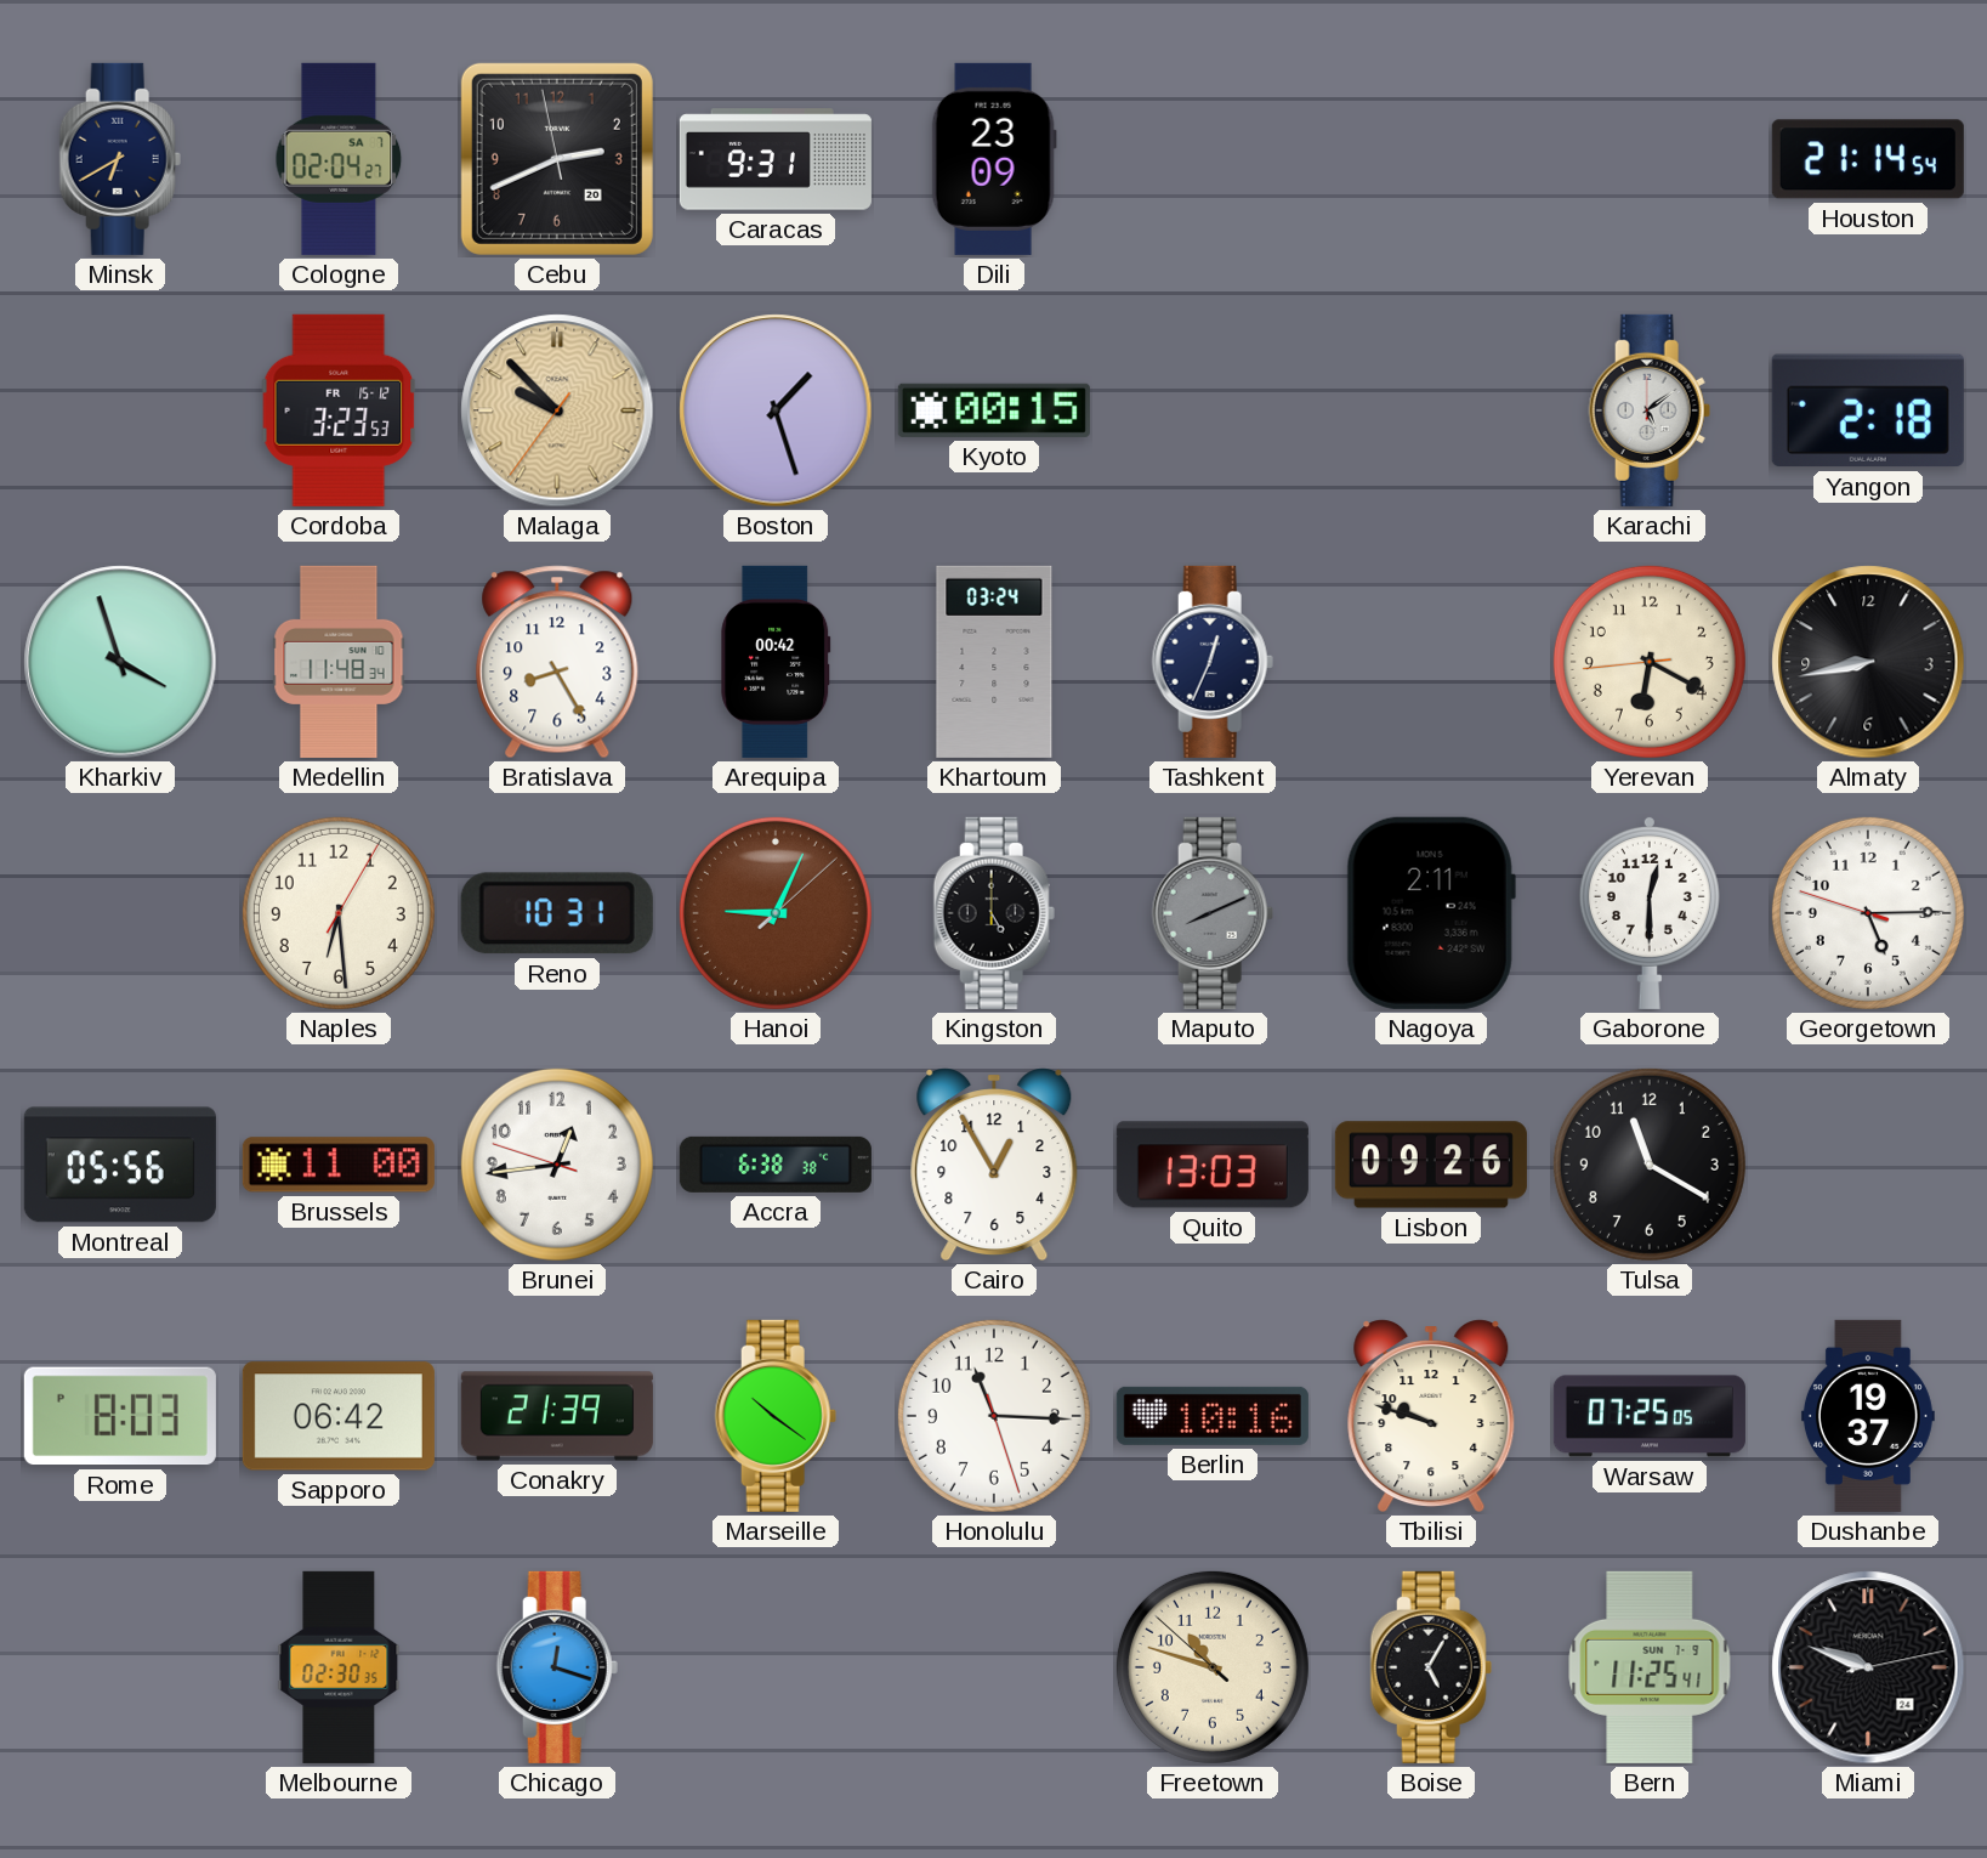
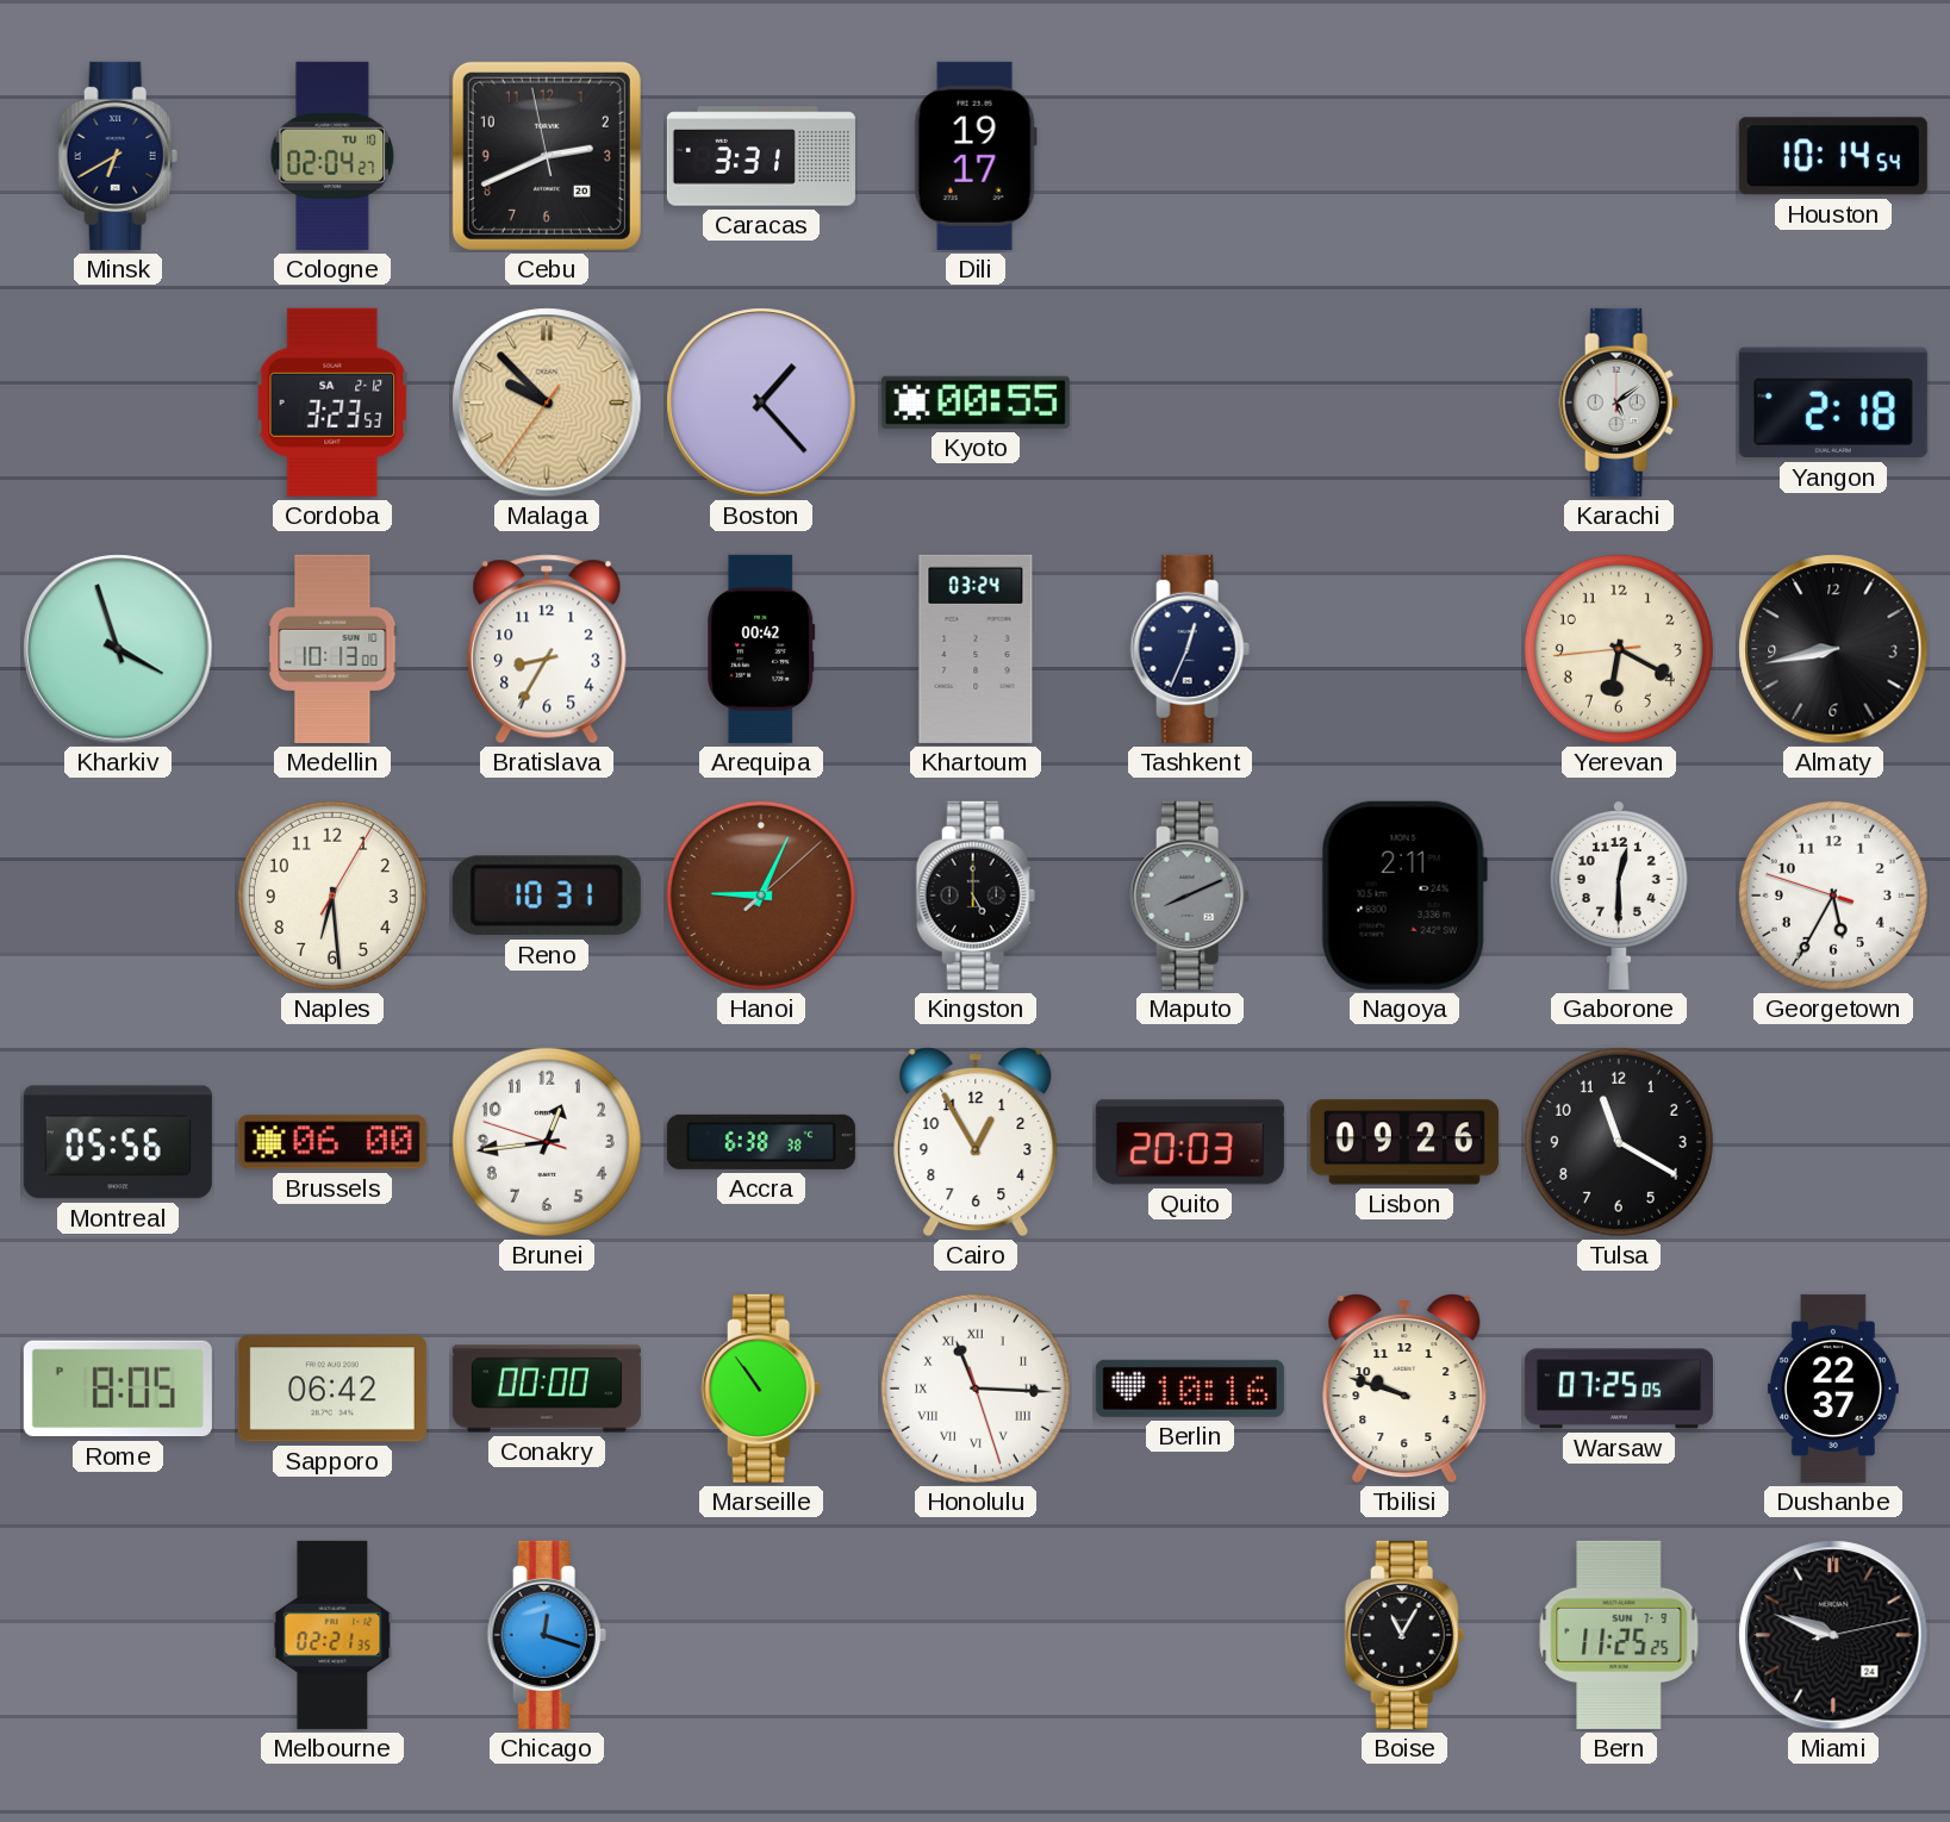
Cologne date: SA 7 -> TU 10 (332, 156)
Caracas: 9:31 -> 3:31 (761, 156)
Dili: 23:09 -> 19:17 (976, 156)
Houston: 21:14 -> 10:14 (1833, 156)
Cordoba date: FR 15-12 -> SA 2-12 (332, 403)
Boston: 1:27 -> 1:23 (761, 403)
Kyoto: 00:15 -> 00:55 (976, 403)
Medellin: 11:48 -> 10:13 (332, 649)
Bratislava: 8:25 -> 8:35 (547, 649)
Georgetown: 5:14 -> 5:34 (1833, 896)
Brussels: 11:00 -> 06:00 (332, 1142)
Quito: 13:03 -> 20:03 (1190, 1142)
Rome: 8:03 -> 8:05 (118, 1389)
Conakry: 21:39 -> 00:00 (547, 1389)
Marseille: 10:21 -> 10:54 (761, 1389)
Honolulu numerals: Arabic -> Roman (976, 1389)
Dushanbe: 19:37 -> 22:37 (1833, 1389)
Melbourne: 02:30 -> 02:21 (332, 1635)
Freetown: 10:47 -> none (1213, 1667)
Boise: 5:05 -> 11:05 (1404, 1635)
Bern: 11:25:41 -> 11:25:25 (1619, 1635)
